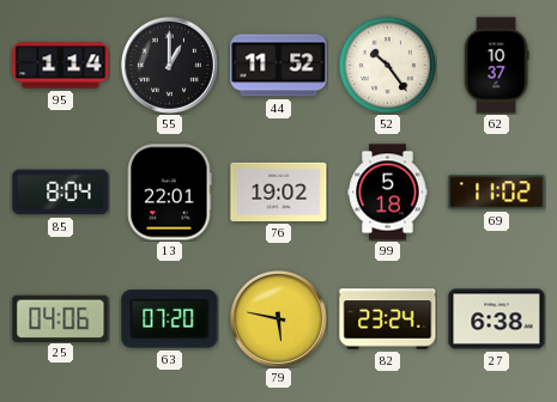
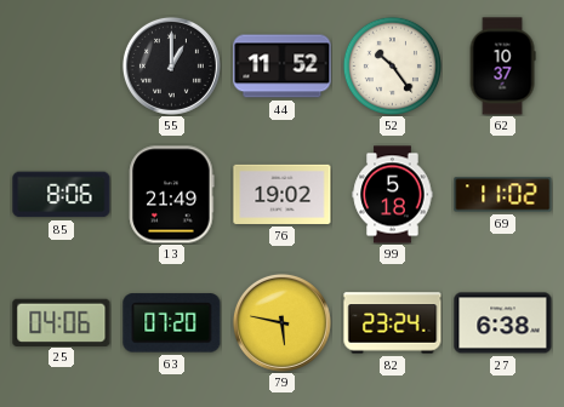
95: 1:14 -> none (61, 66)
85: 8:04 -> 8:06 (62, 195)
13: 22:01 -> 21:49 (172, 195)
